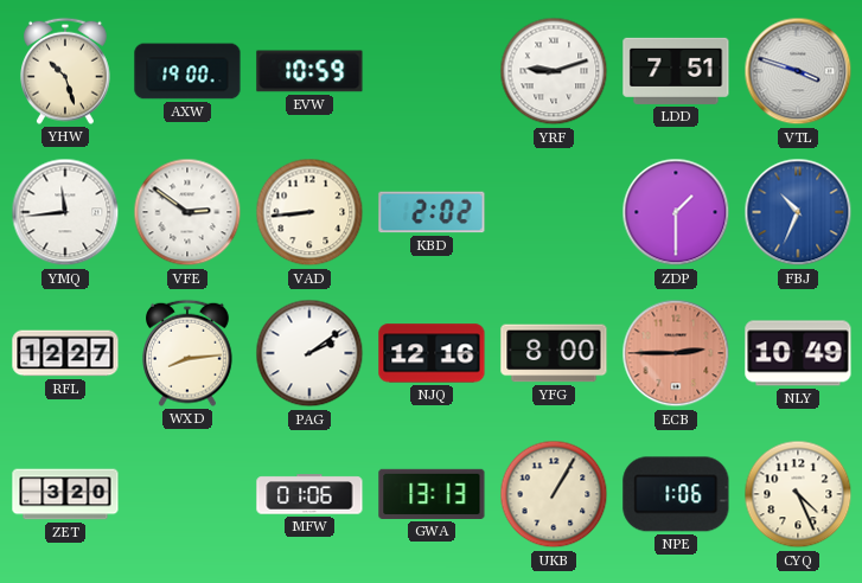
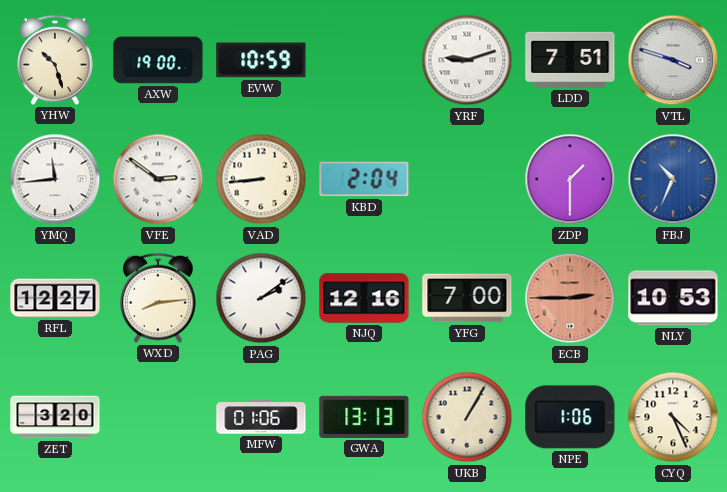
KBD: 2:02 -> 2:04 (364, 179)
YFG: 8:00 -> 7:00 (467, 298)
NLY: 10:49 -> 10:53 (673, 298)
